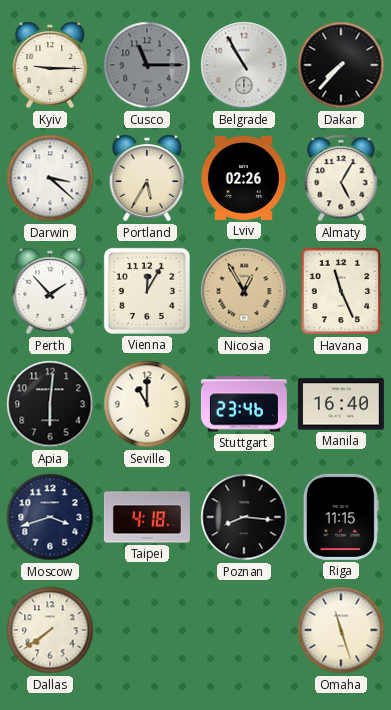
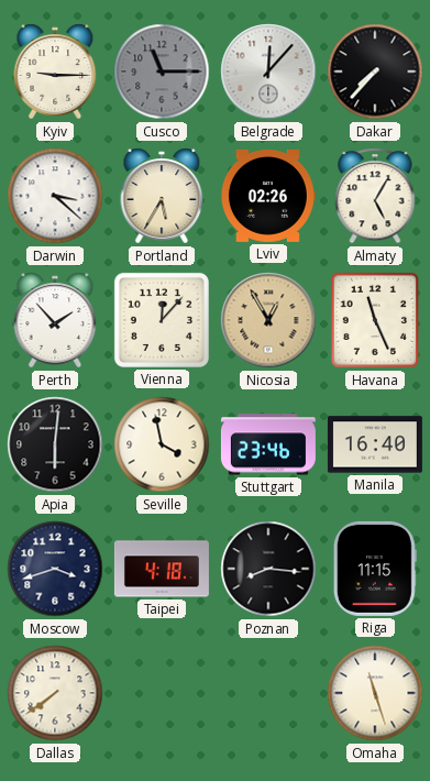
Belgrade: 10:55 -> 12:07 (268, 71)
Vienna: 12:05 -> 12:07 (162, 320)
Seville: 11:00 -> 3:58 (162, 444)
